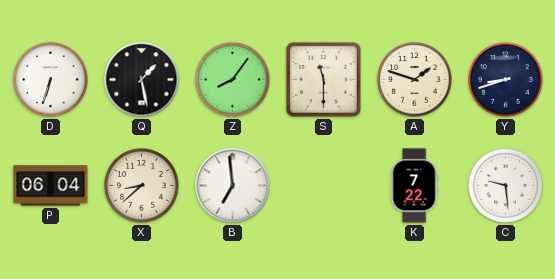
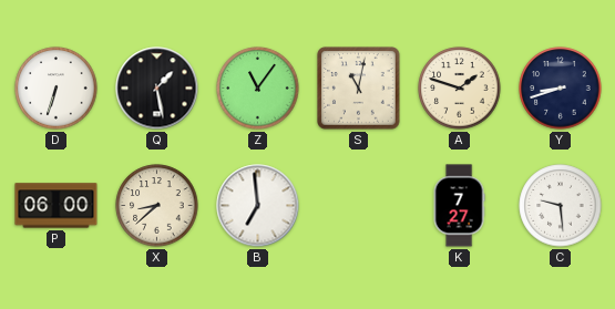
Z: 8:06 -> 11:06 (258, 89)
S: 11:30 -> 11:02 (359, 89)
P: 06:04 -> 06:00 (57, 206)
K: 7:22 -> 7:27 (459, 206)
